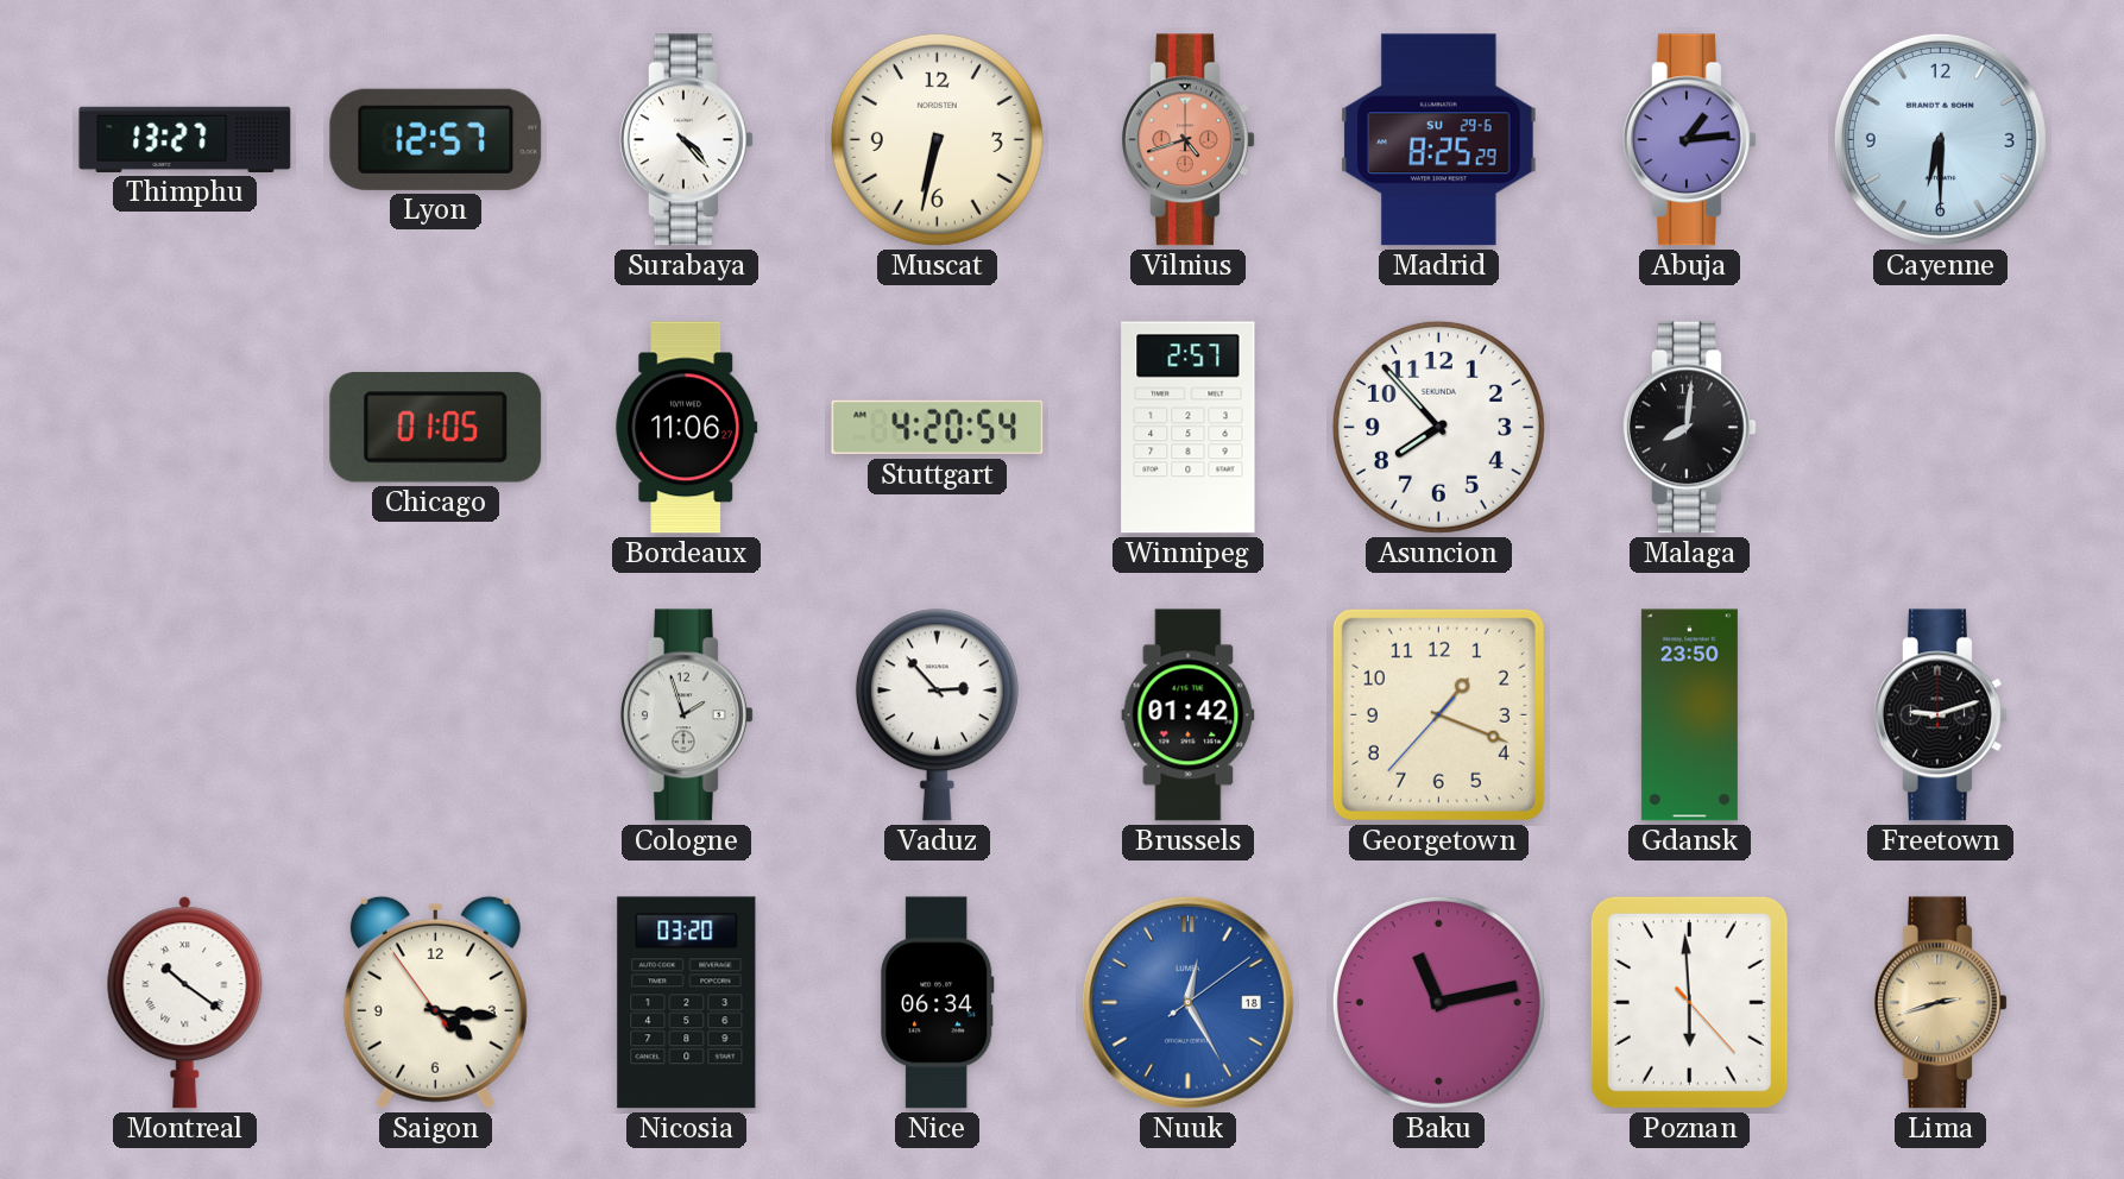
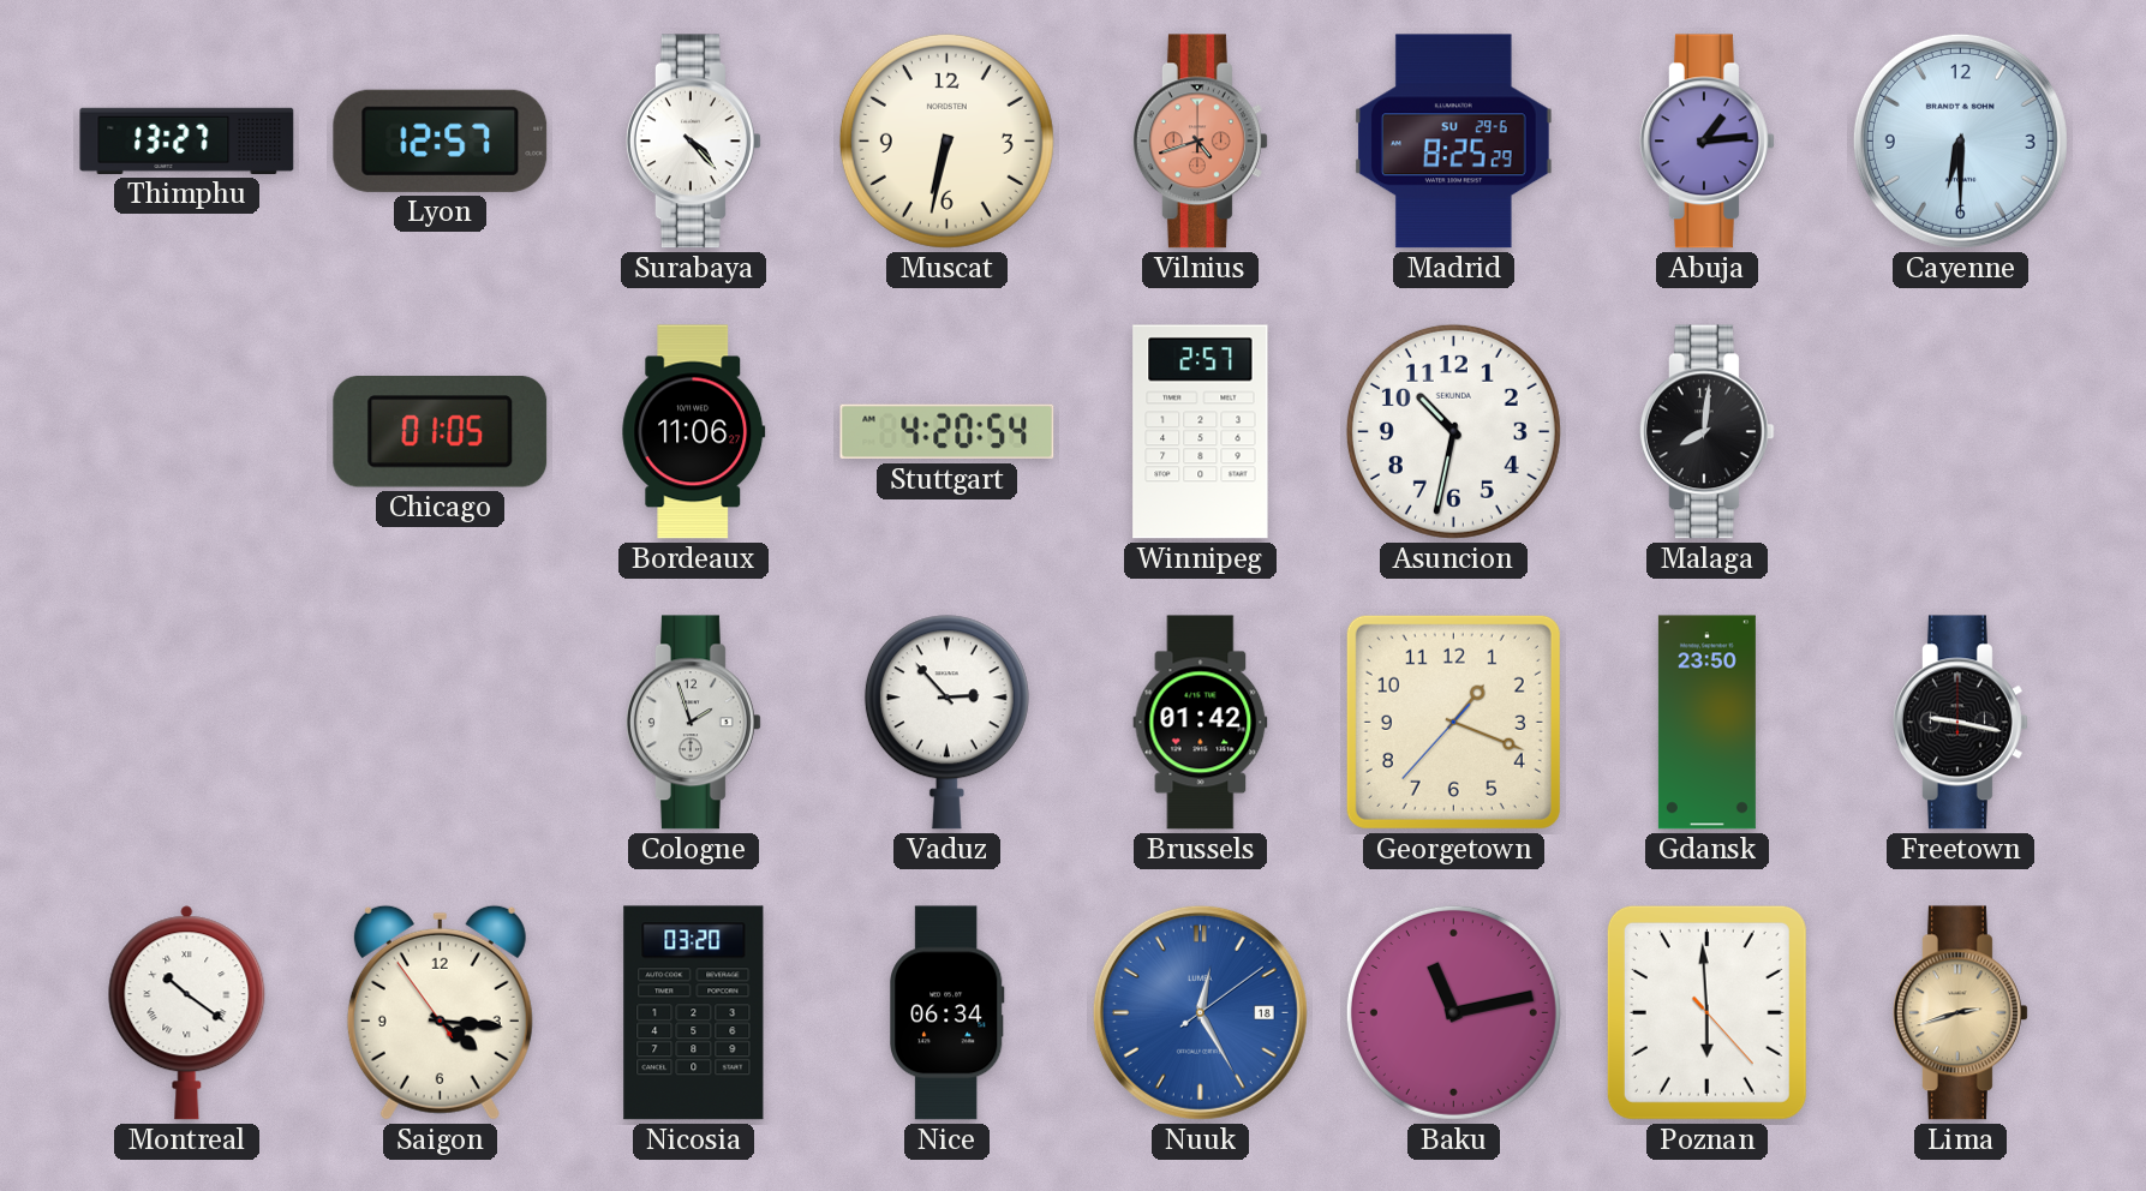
Asuncion: 7:53 -> 10:32 (1453, 431)
Freetown: 9:12 -> 9:17 (1960, 723)
